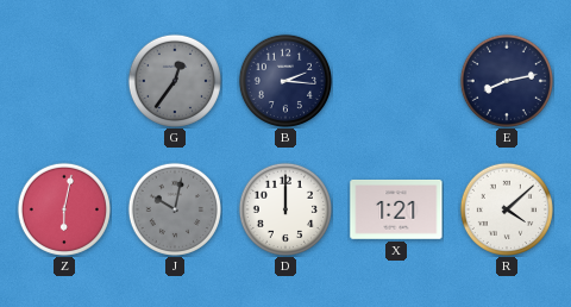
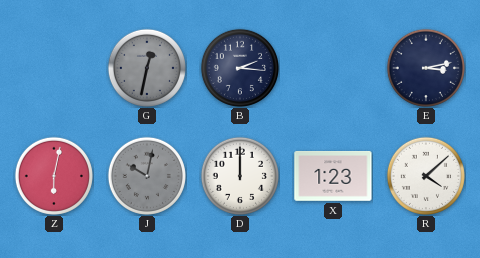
G: 12:36 -> 12:32 (146, 67)
E: 8:13 -> 3:13 (425, 67)
X: 1:21 -> 1:23 (333, 176)
